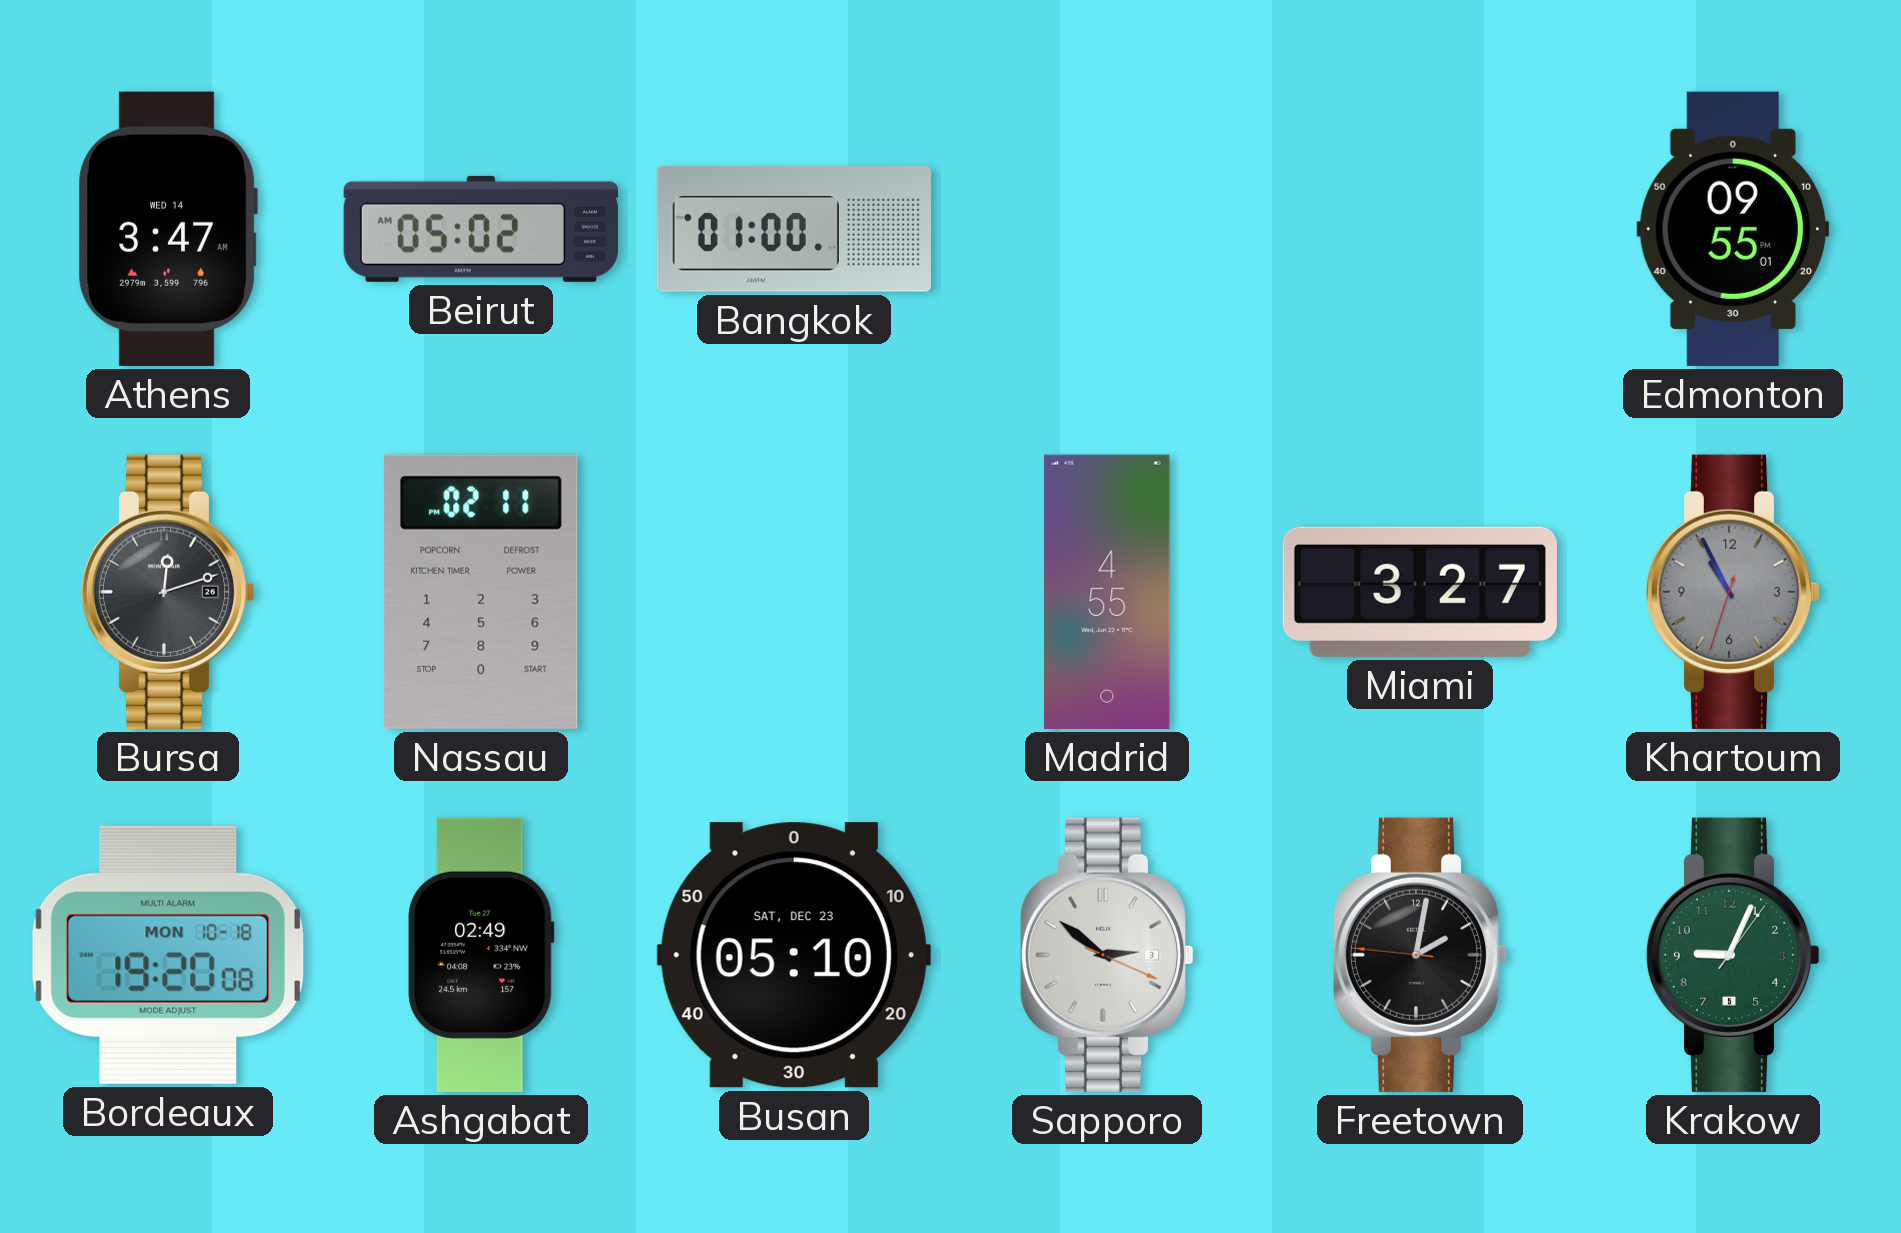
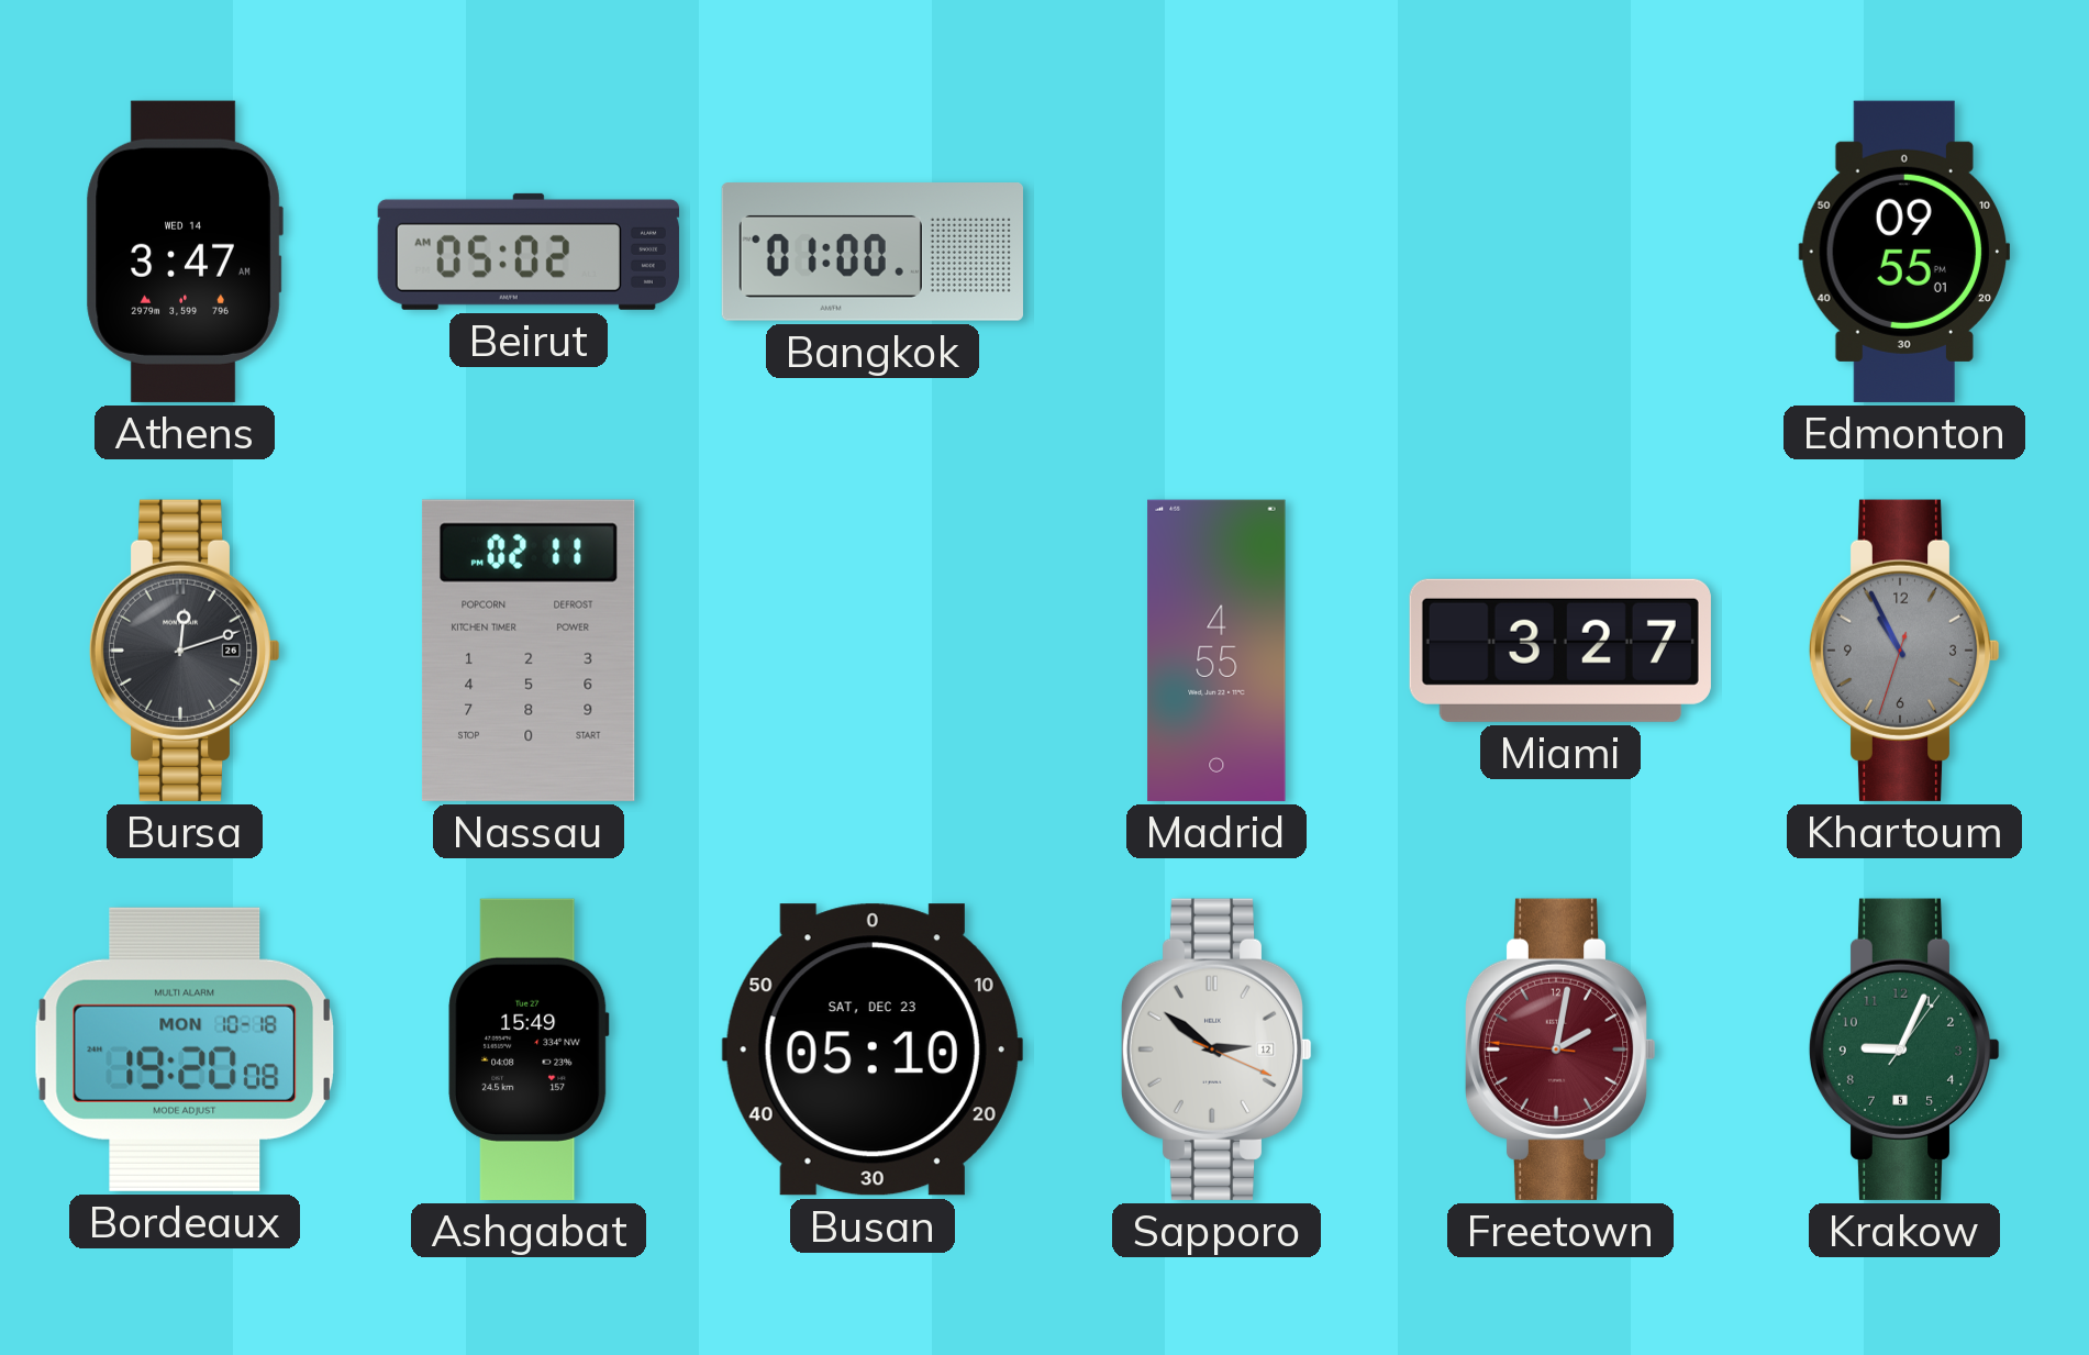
Ashgabat: 02:49 -> 15:49 (529, 1049)
Sapporo date: 3 -> 12 (1216, 1049)
Freetown dial: black -> burgundy (1560, 1049)
